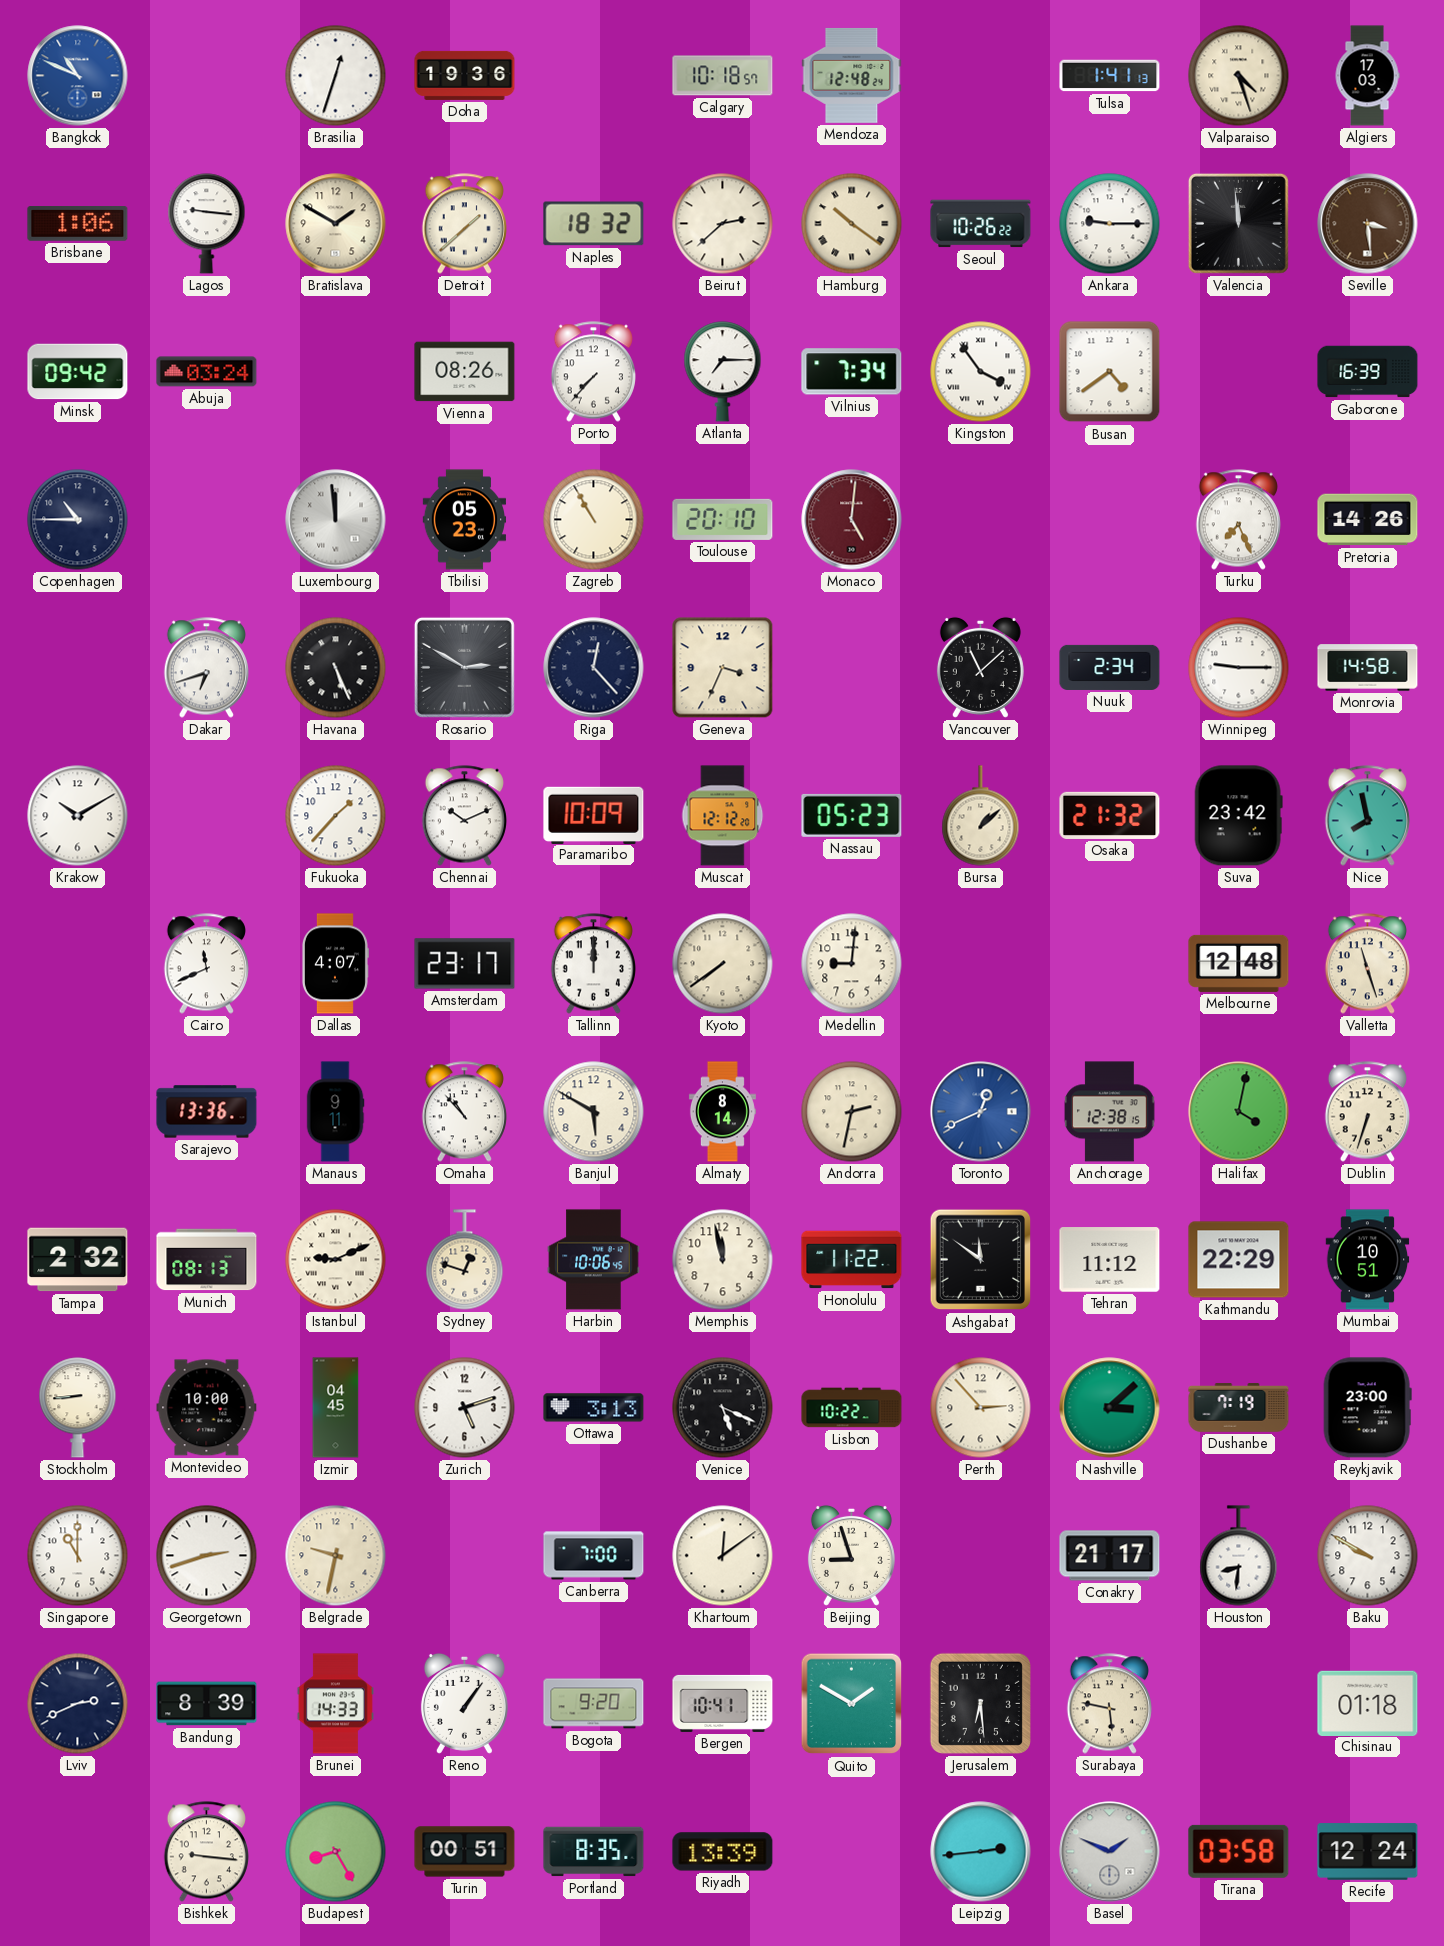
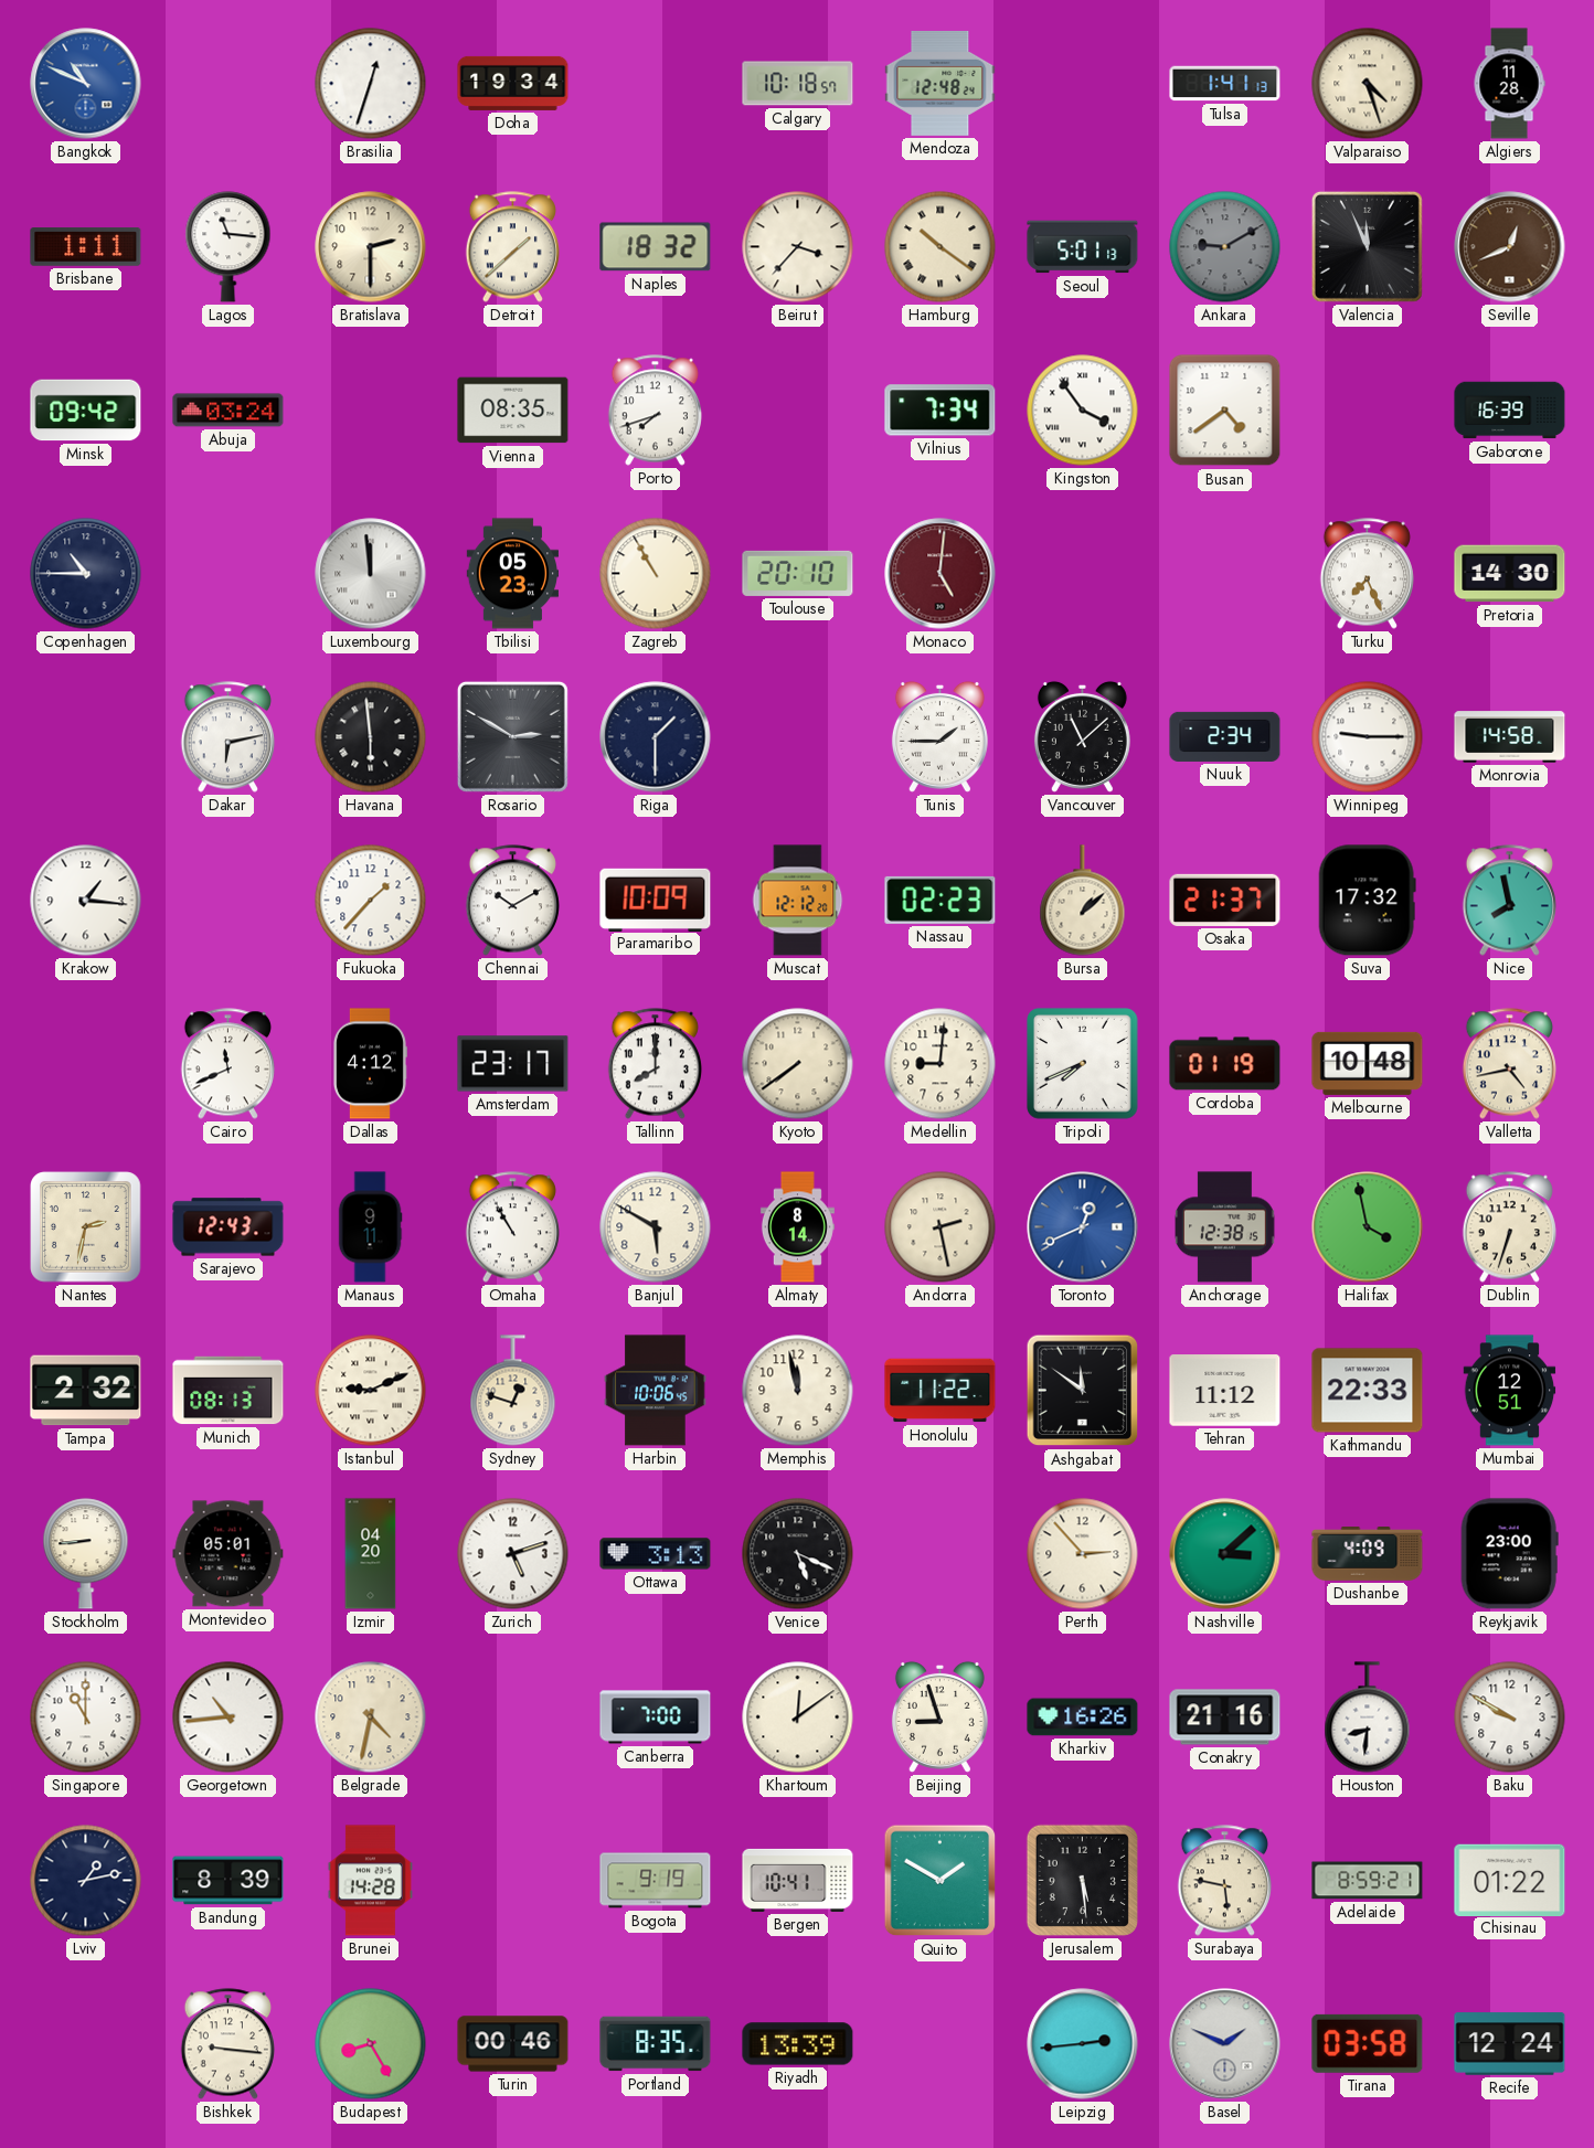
Doha: 19:36 -> 19:34 (513, 83)
Algiers: 17:03 -> 11:28 (1509, 84)
Brisbane: 1:06 -> 1:11 (86, 247)
Lagos: 9:16 -> 11:16 (229, 247)
Bratislava: 1:50 -> 2:30 (371, 247)
Beirut: 2:38 -> 3:37 (798, 247)
Seoul: 10:26 -> 5:01 (1083, 247)
Ankara: 9:15 -> 9:10 (1225, 247)
Ankara dial: white -> grey (1225, 247)
Valencia: 11:59 -> 11:56 (1367, 246)
Seville: 3:29 -> 12:41 (1510, 247)
Vienna: 08:26 -> 08:35 (513, 411)
Porto: 7:37 -> 7:42 (655, 411)
Atlanta: 7:15 -> none (723, 372)
Pretoria: 14:26 -> 14:30 (1510, 574)
Dakar: 6:42 -> 6:13 (227, 737)
Havana: 5:26 -> 5:59 (371, 737)
Riga: 12:23 -> 1:30 (656, 737)
Geneva: 3:34 -> none (723, 668)
Tunis: none -> 1:45 (939, 736)
Krakow: 10:10 -> 1:16 (86, 901)
Chennai: 10:11 -> 10:10 (512, 901)
Nassau: 05:23 -> 02:23 (941, 900)
Osaka: 21:32 -> 21:37 (1225, 900)
Suva: 23:42 -> 17:32 (1367, 901)
Dallas: 4:07 -> 4:12 (370, 1064)
Tallinn: 12:00 -> 8:00 (655, 1064)
Tripoli: none -> 7:41 (1083, 1064)
Cordoba: none -> 01:19 (1225, 1064)
Melbourne: 12:48 -> 10:48 (1368, 1063)
Valletta: 11:27 -> 4:43 (1509, 1064)
Nantes: none -> 2:32 (86, 1227)
Sarajevo: 13:36 -> 12:43 (229, 1227)
Omaha: 10:53 -> 10:55 (512, 1227)
Andorra: 2:32 -> 2:28 (941, 1227)
Halifax: 4:02 -> 3:58 (1368, 1227)
Kathmandu: 22:29 -> 22:33 (1368, 1391)
Mumbai: 10:51 -> 12:51 (1510, 1391)
Montevideo: 10:00 -> 05:01 (229, 1554)
Izmir: 04:45 -> 04:20 (371, 1554)
Lisbon: 10:22 -> none (852, 1408)
Dushanbe: 7:19 -> 4:09 (1368, 1554)
Georgetown: 2:42 -> 10:44 (229, 1718)
Belgrade: 9:32 -> 4:32 (371, 1718)
Kharkiv: none -> 16:26 (1083, 1718)
Conakry: 21:17 -> 21:16 (1225, 1718)
Lviv: 2:41 -> 1:13 (86, 1881)
Brunei: 14:33 -> 14:28 (370, 1881)
Reno: 1:06 -> none (464, 1703)
Bogota: 9:20 -> 9:19 (656, 1881)
Jerusalem: 6:29 -> 5:29 (1082, 1880)
Adelaide: none -> 8:59 (1368, 1881)
Chisinau: 01:18 -> 01:22 (1510, 1880)
Turin: 00:51 -> 00:46 (513, 2044)
